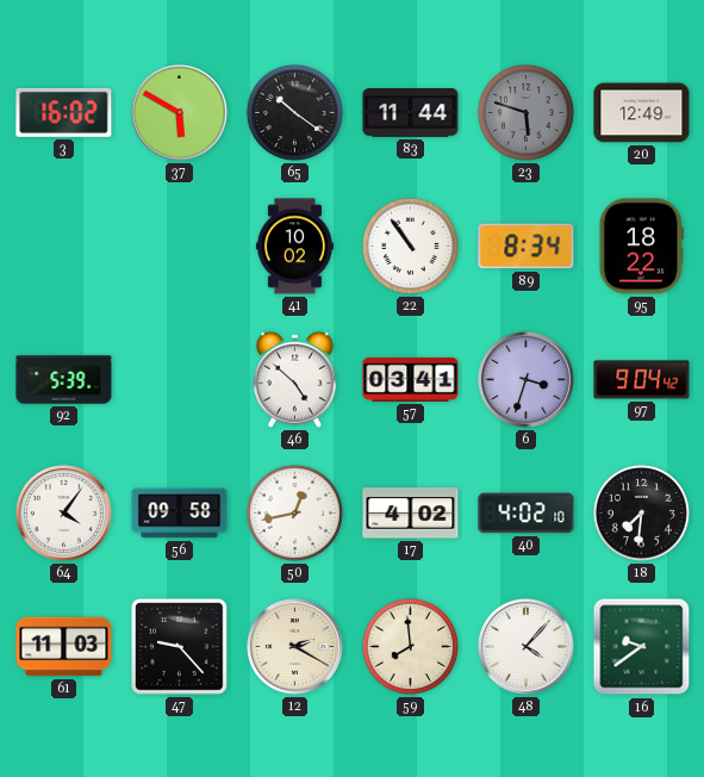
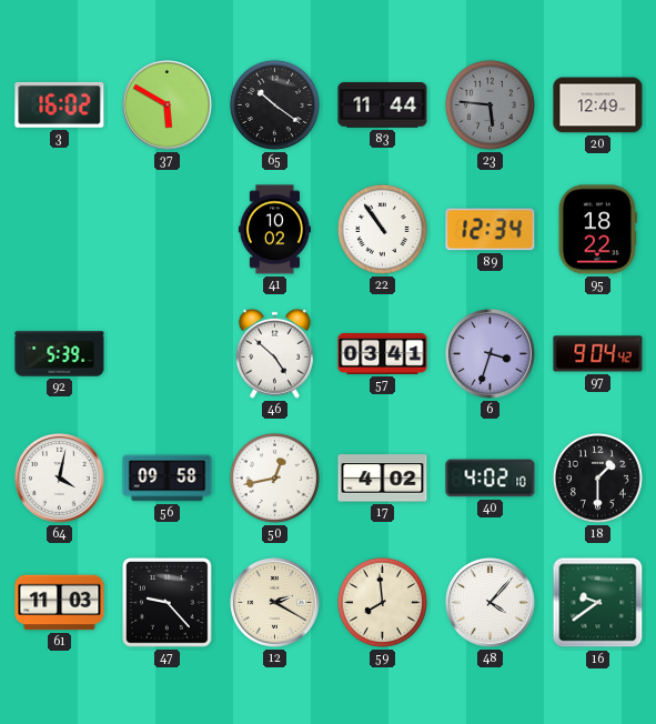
23: 5:48 -> 5:46 (490, 104)
89: 8:34 -> 12:34 (491, 230)
64: 4:06 -> 4:02 (60, 479)
18: 7:31 -> 1:30 (597, 477)
